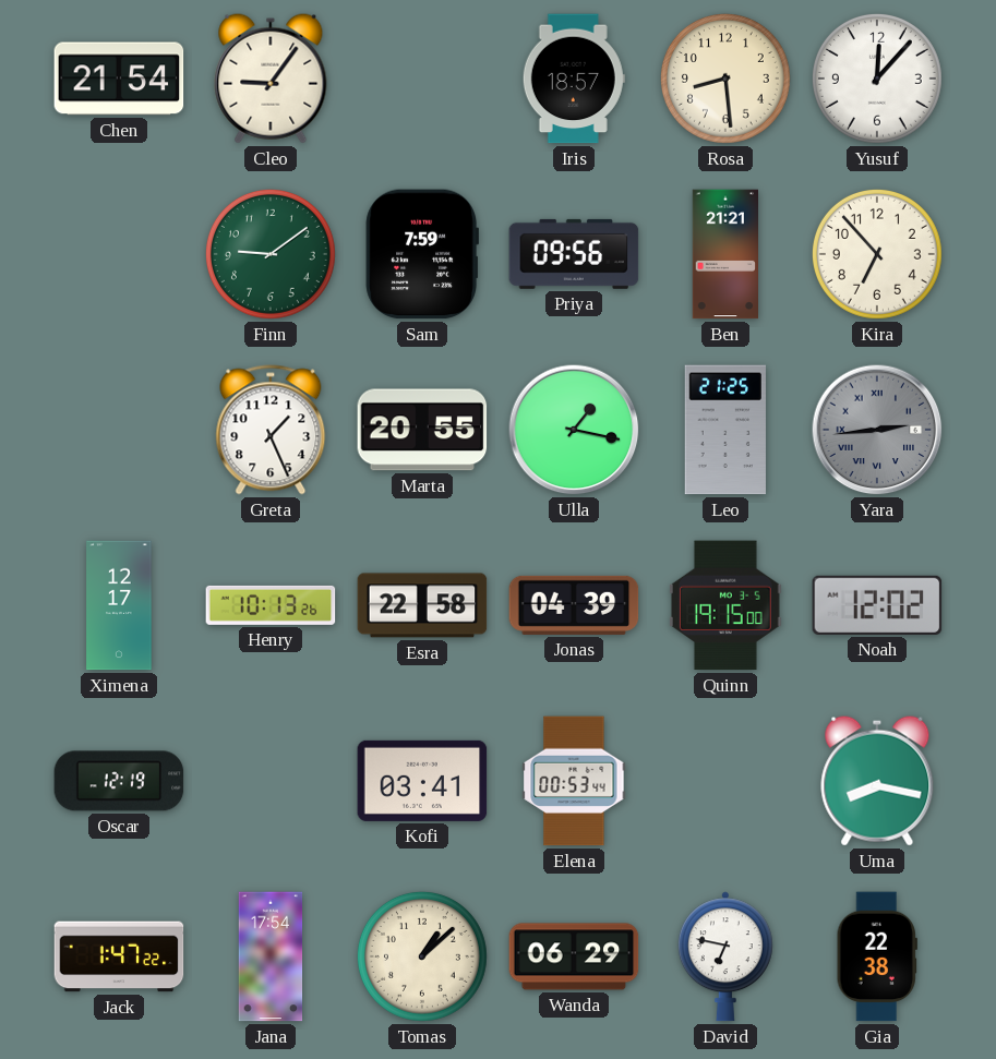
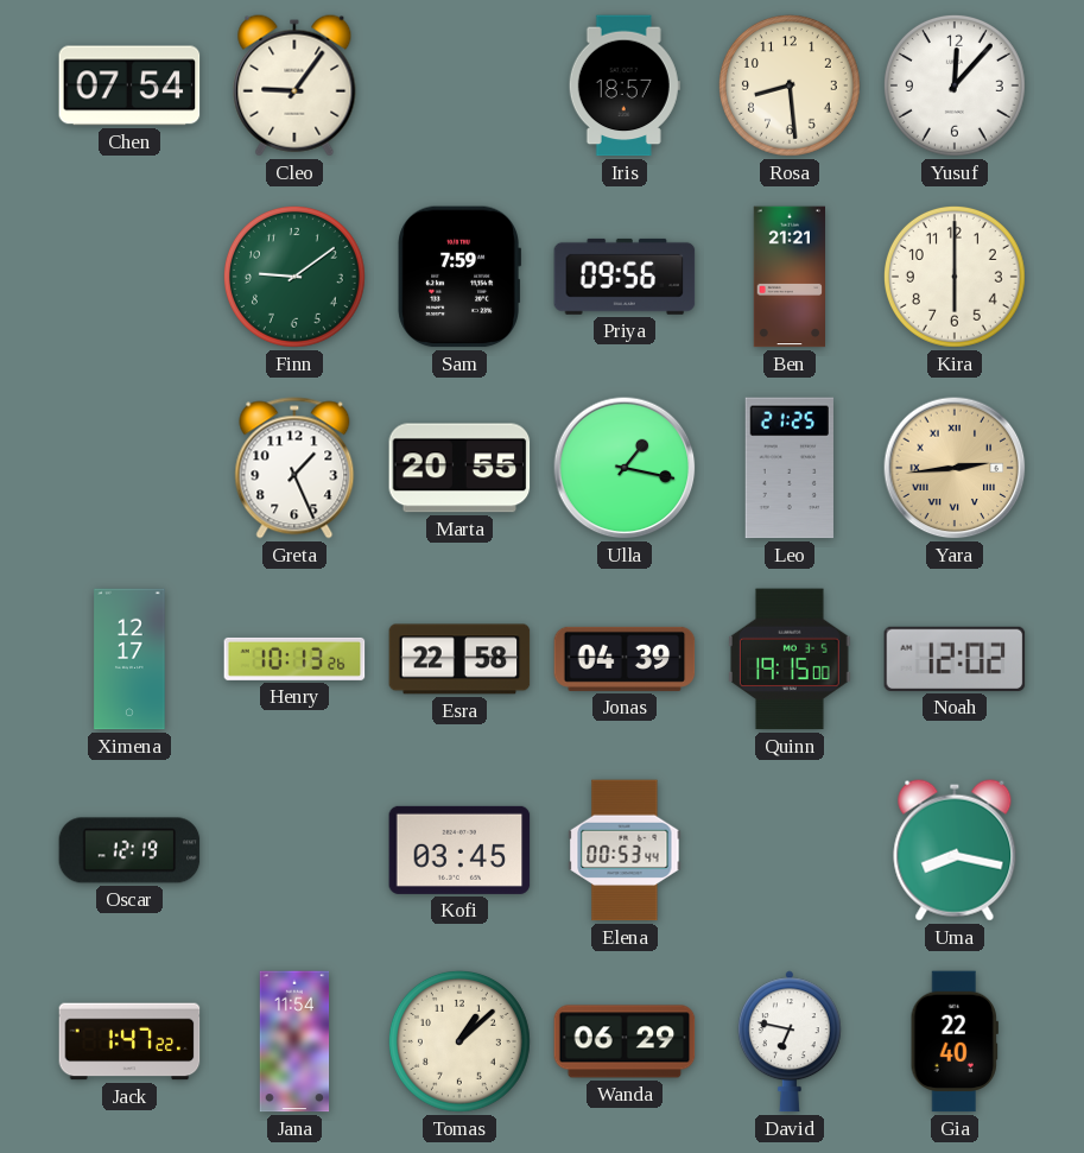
Chen: 21:54 -> 07:54 (129, 85)
Kira: 6:53 -> 6:00 (955, 277)
Yara dial: grey -> champagne (955, 468)
Kofi: 03:41 -> 03:45 (459, 850)
Jana: 17:54 -> 11:54 (294, 1041)
Gia: 22:38 -> 22:40 (955, 1041)
